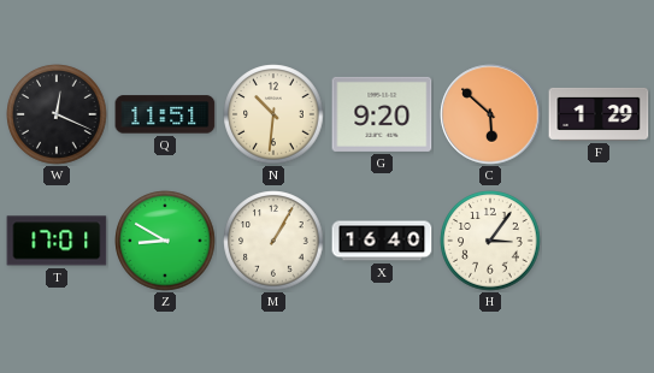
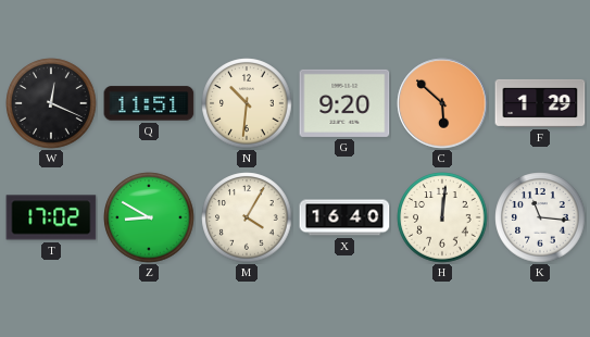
T: 17:01 -> 17:02 (51, 217)
M: 1:05 -> 4:05 (247, 217)
H: 3:06 -> 12:01 (442, 217)
K: none -> 11:16 (540, 217)
